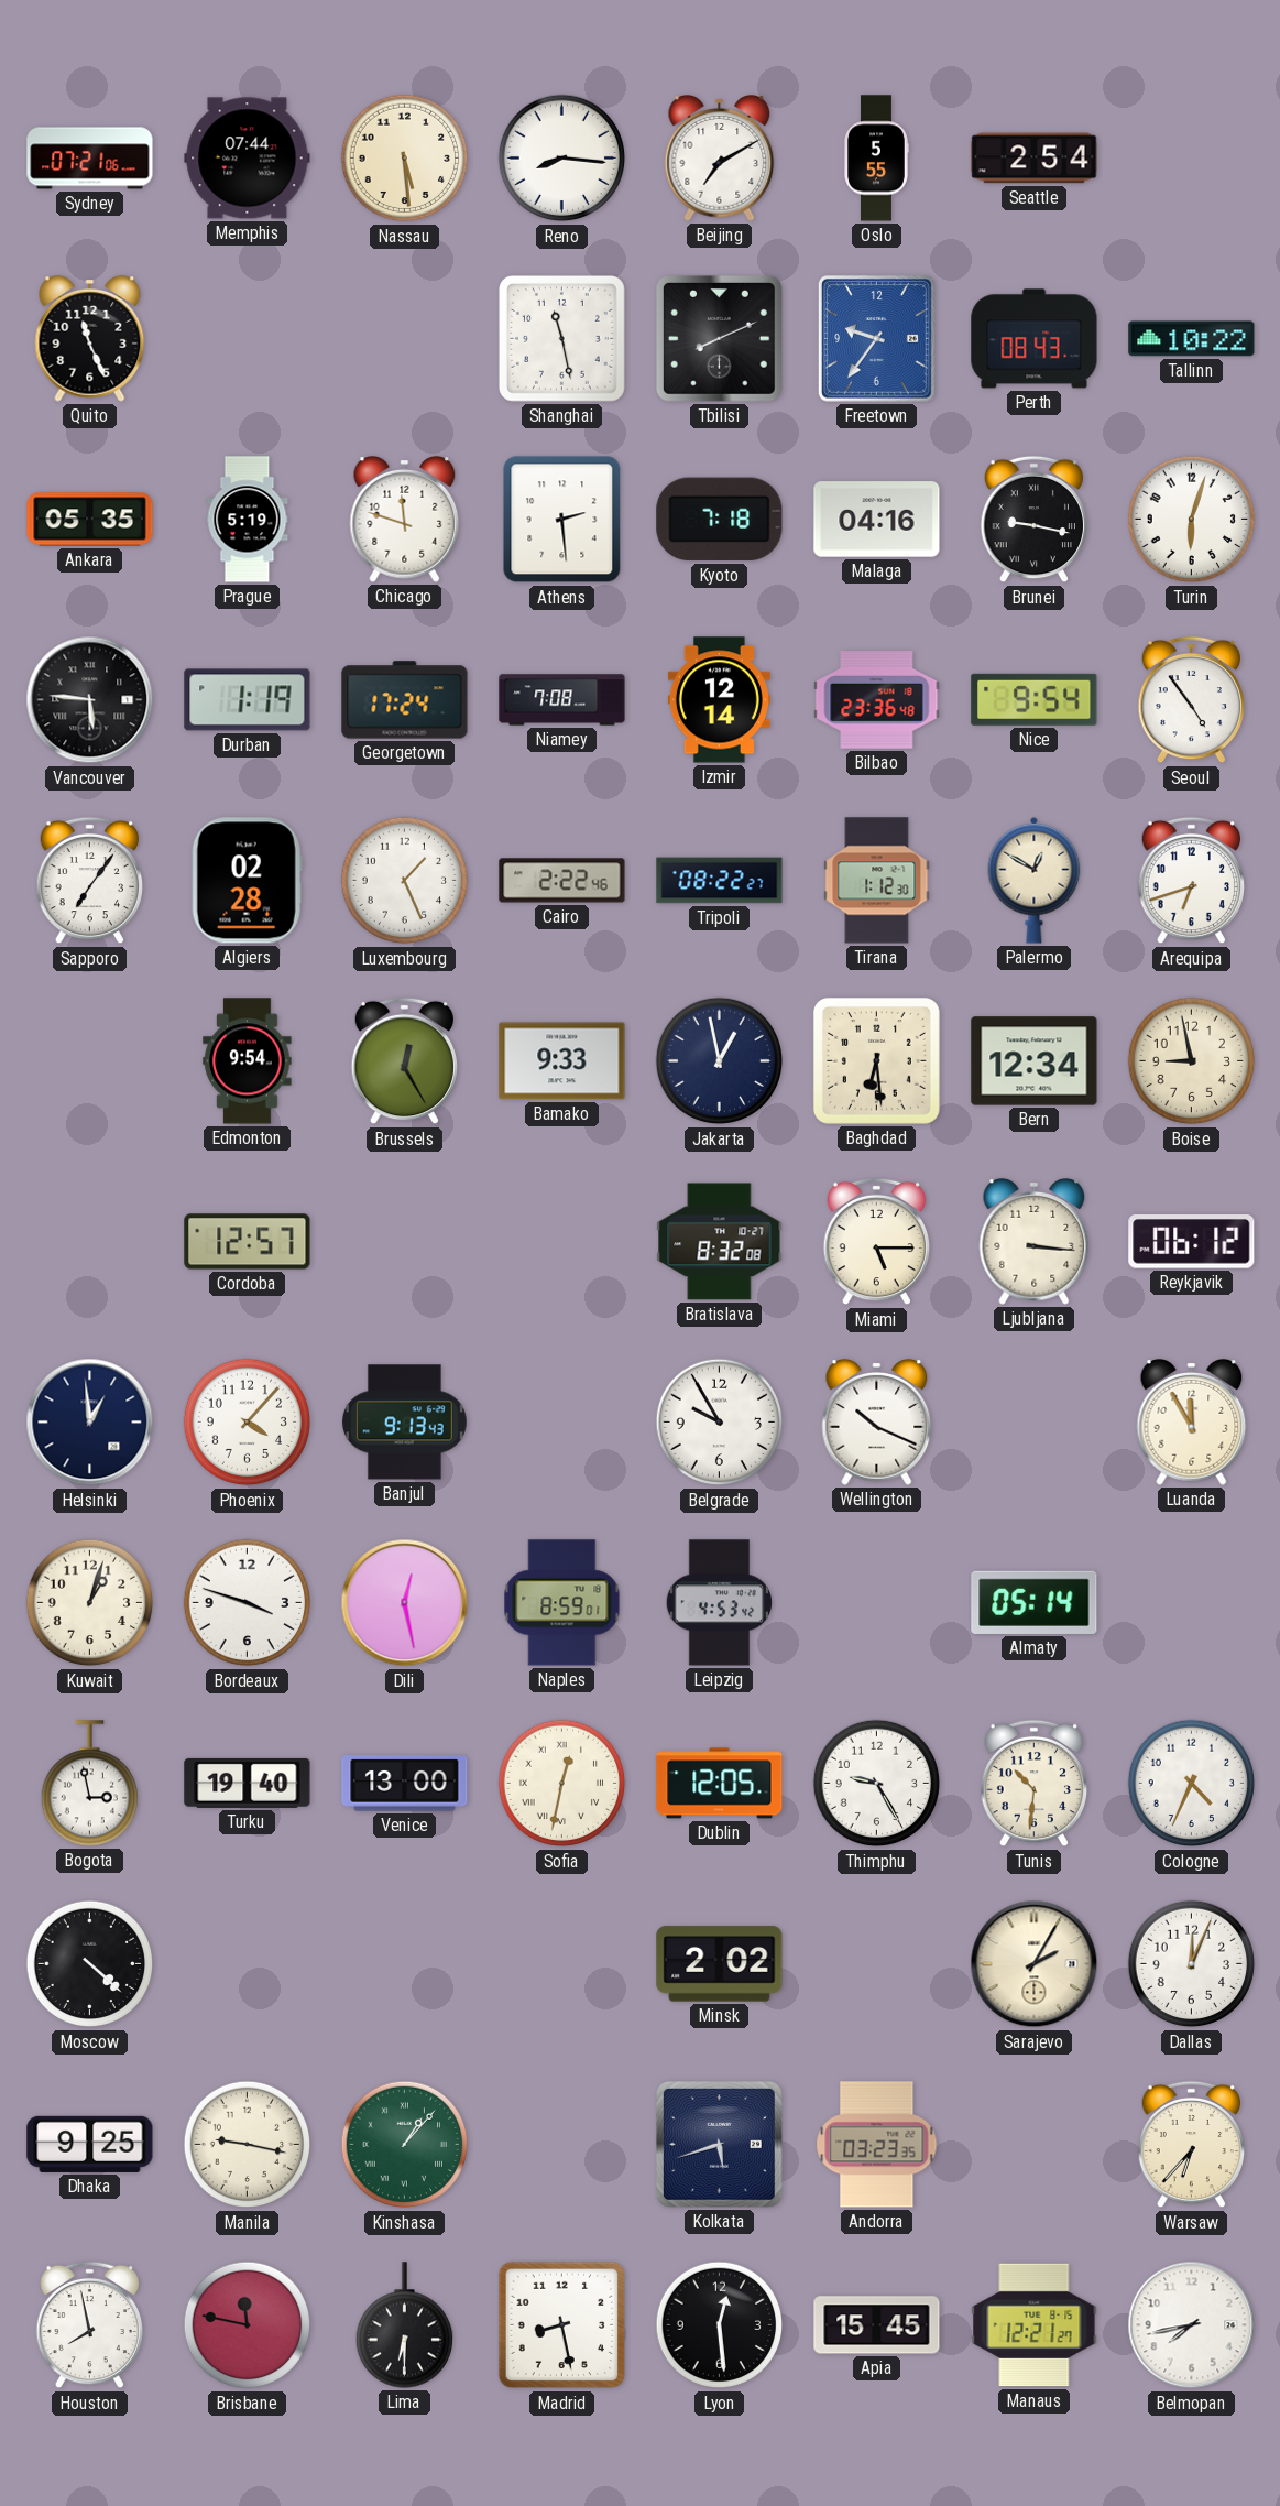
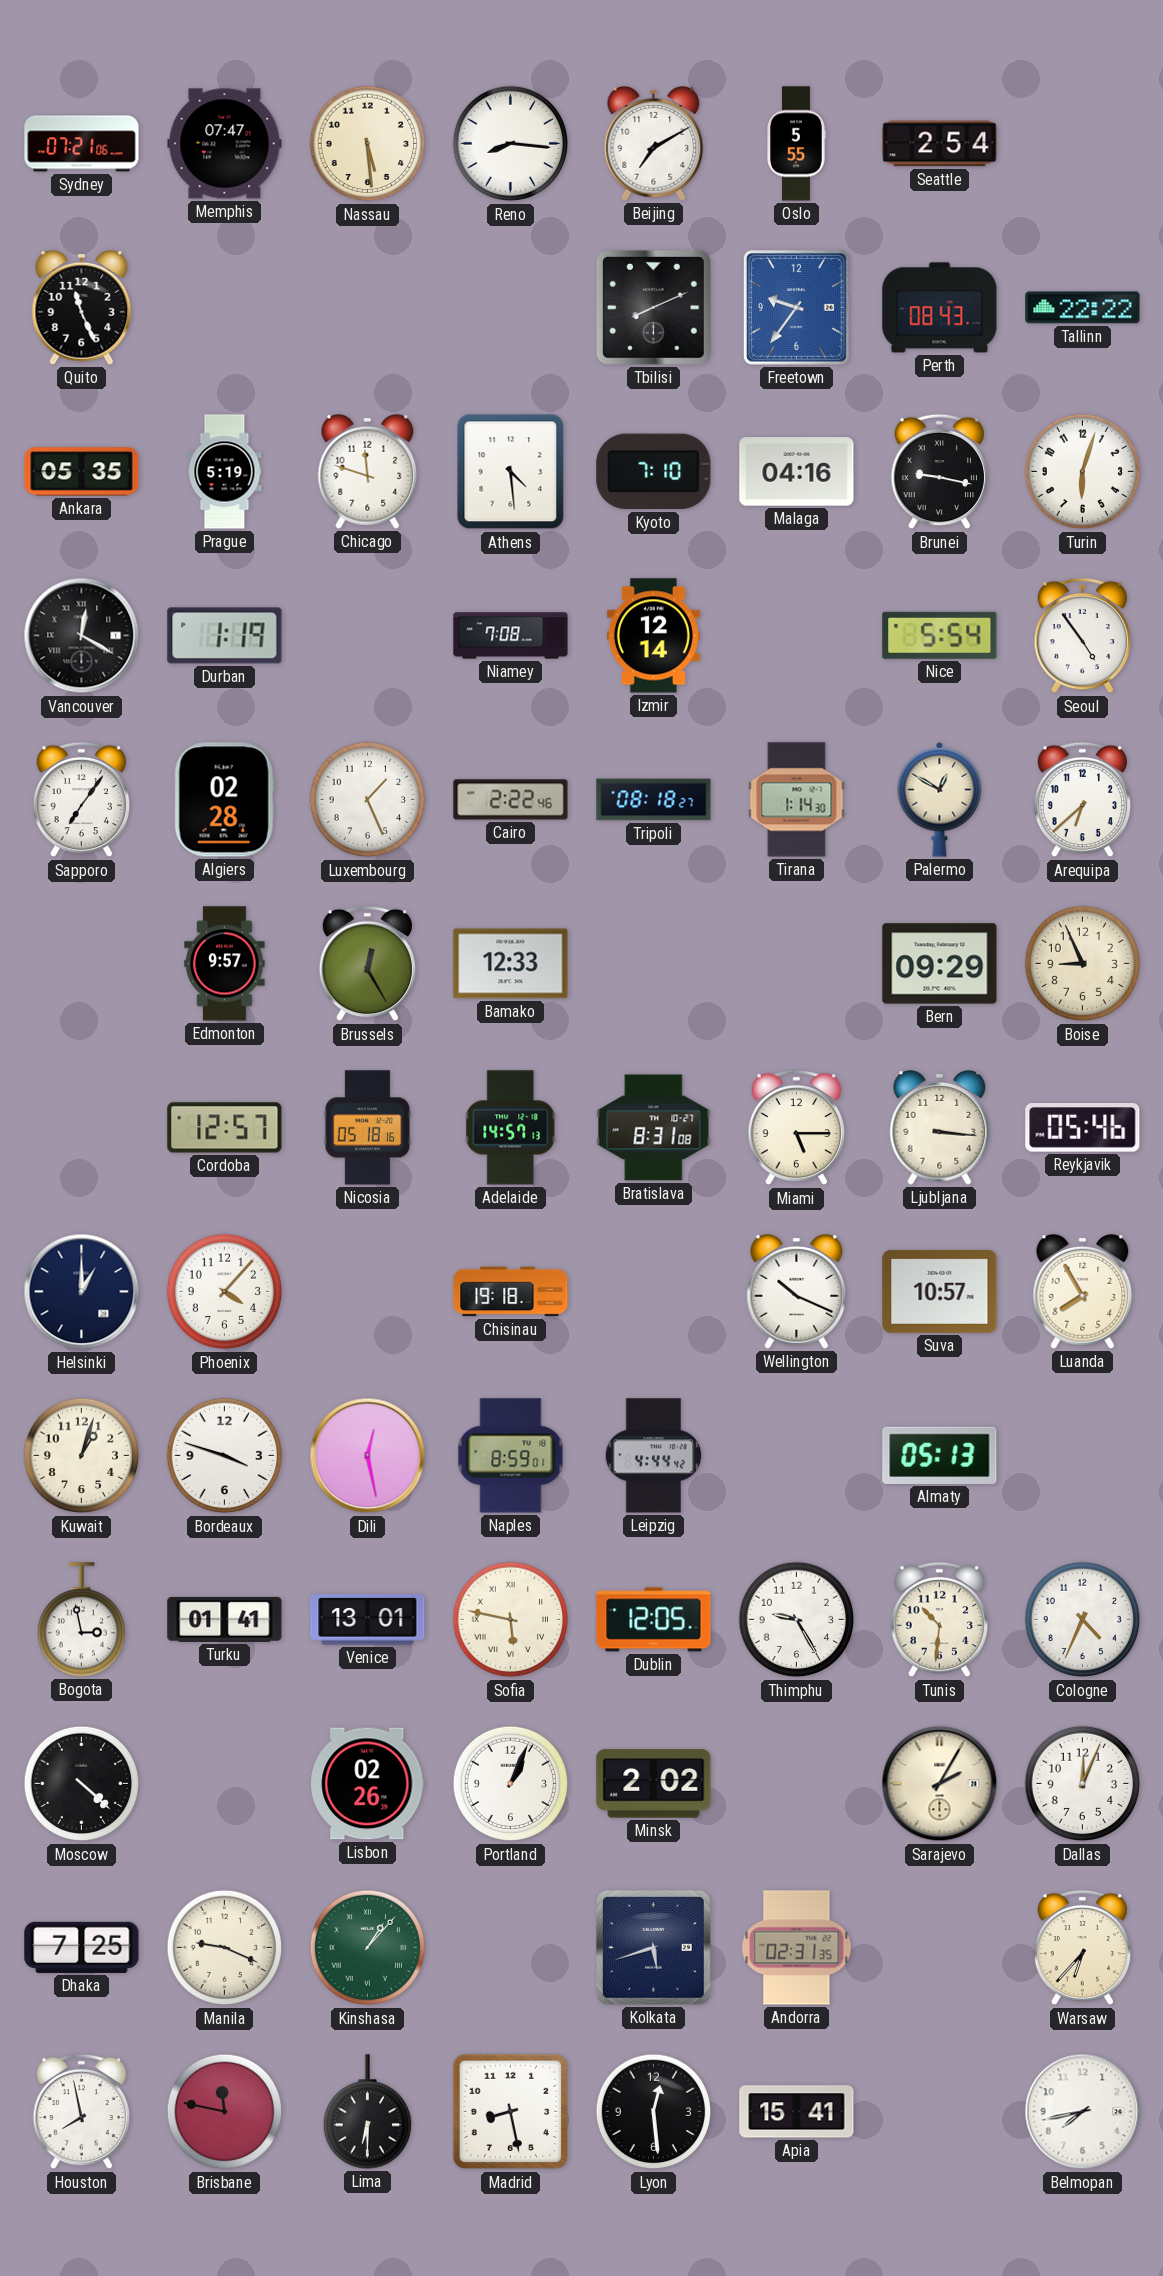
Memphis: 07:44 -> 07:47 (225, 144)
Shanghai: 11:28 -> none (561, 338)
Tallinn: 10:22 -> 22:22 (1083, 308)
Athens: 2:29 -> 4:29 (511, 472)
Kyoto: 7:18 -> 7:10 (654, 472)
Vancouver: 5:46 -> 12:20 (82, 636)
Georgetown: 17:24 -> none (405, 700)
Bilbao: 23:36 -> none (877, 700)
Nice: 9:54 -> 5:54 (940, 635)
Tripoli: 08:22 -> 08:18 (654, 800)
Tirana: 1:12 -> 1:14 (797, 800)
Arequipa: 6:42 -> 6:38 (1082, 800)
Edmonton: 9:54 -> 9:57 (225, 964)
Bamako: 9:33 -> 12:33 (511, 964)
Jakarta: 12:58 -> none (720, 1061)
Baghdad: 6:29 -> none (876, 1060)
Bern: 12:34 -> 09:29 (940, 964)
Boise: 8:58 -> 8:56 (1083, 964)
Nicosia: none -> 05:18 (368, 1128)
Adelaide: none -> 14:57 (511, 1128)
Bratislava: 8:32 -> 8:31 (654, 1128)
Reykjavik: 06:12 -> 05:46 (1083, 1128)
Helsinki: 12:59 -> 1:00 (82, 1292)
Banjul: 9:13 -> none (404, 1423)
Chisinau: none -> 19:18 (511, 1292)
Belgrade: 9:55 -> none (720, 1423)
Suva: none -> 10:57 (940, 1291)
Luanda: 11:55 -> 7:55 (1083, 1292)
Leipzig: 4:53 -> 4:44 (653, 1456)
Almaty: 05:14 -> 05:13 (940, 1455)
Turku: 19:40 -> 01:41 (225, 1619)
Venice: 13:00 -> 13:01 (368, 1620)
Sofia: 12:32 -> 5:47 (511, 1620)
Lisbon: none -> 02:26 (368, 1784)
Portland: none -> 1:04 (511, 1784)
Dhaka: 9:25 -> 7:25 (82, 1947)
Manila: 9:17 -> 9:19 (225, 1948)
Andorra: 03:23 -> 02:31 (797, 1948)
Apia: 15:45 -> 15:41 (797, 2112)
Manaus: 12:21 -> none (1035, 2325)
